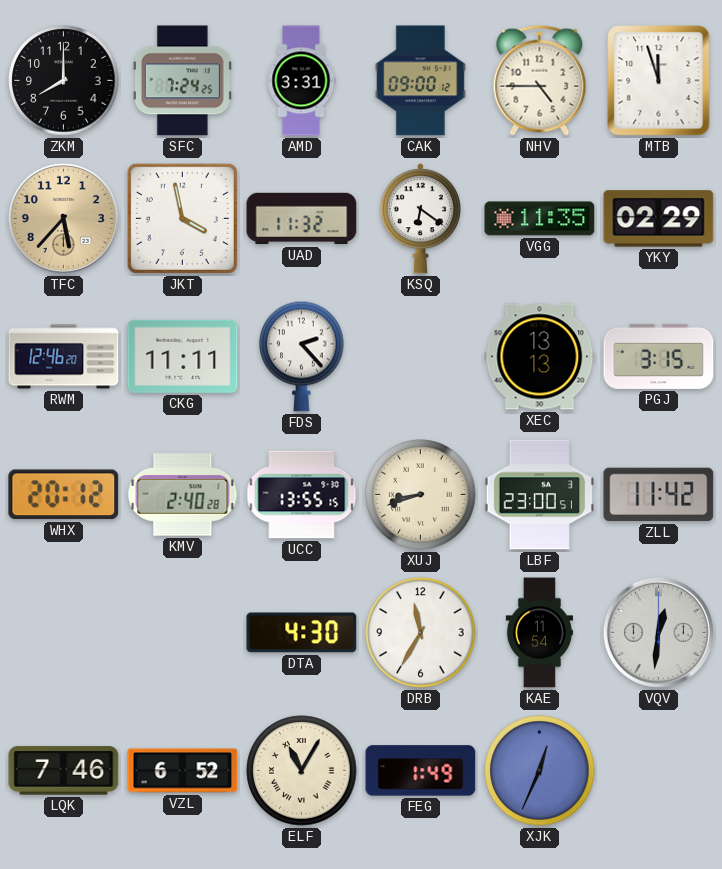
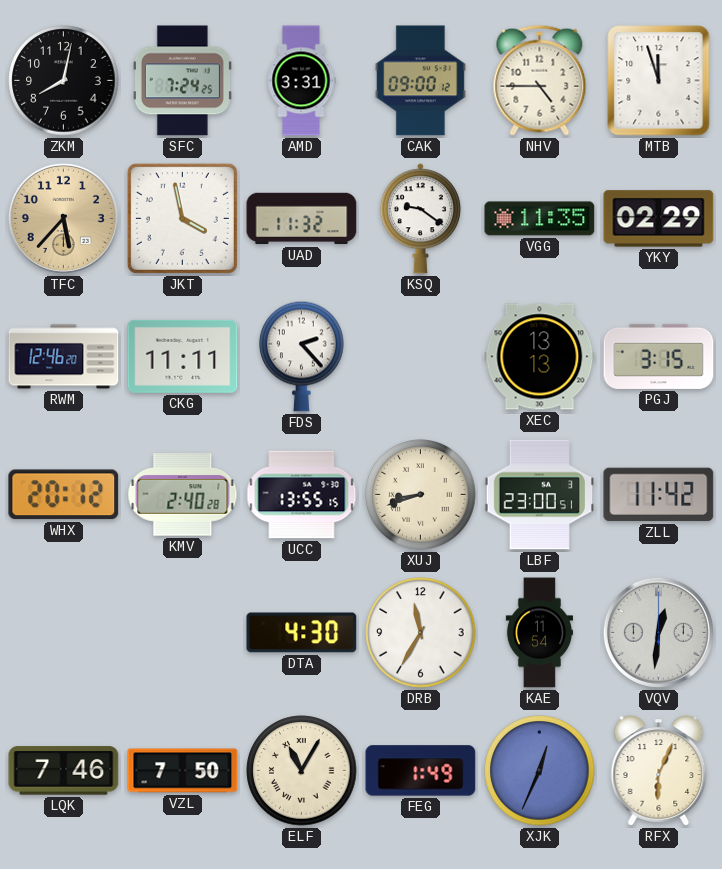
ZKM: 8:00 -> 8:02 (64, 81)
KSQ: 6:21 -> 9:21 (420, 219)
VZL: 6:52 -> 7:50 (183, 771)
RFX: none -> 6:04 (659, 771)
